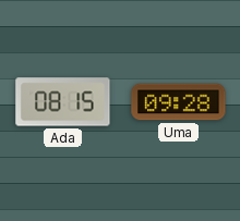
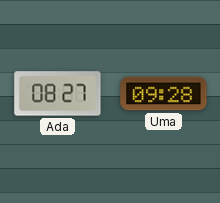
Ada: 08:15 -> 08:27 (58, 94)
